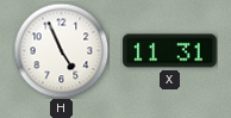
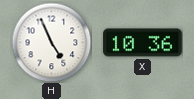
X: 11:31 -> 10:36 (143, 43)
